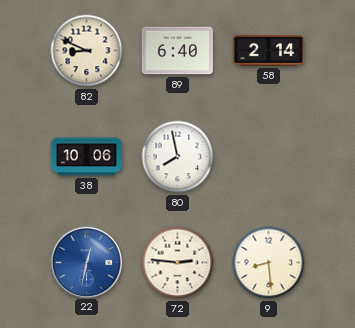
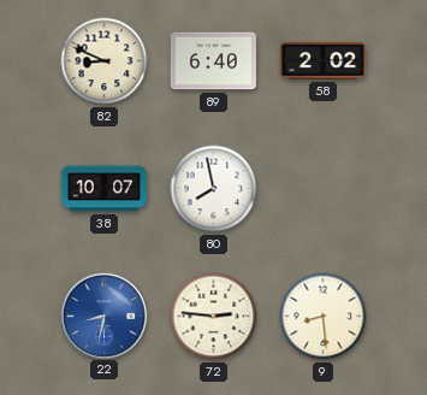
58: 2:14 -> 2:02 (322, 61)
38: 10:06 -> 10:07 (103, 189)
22: 12:32 -> 8:32 (103, 316)
